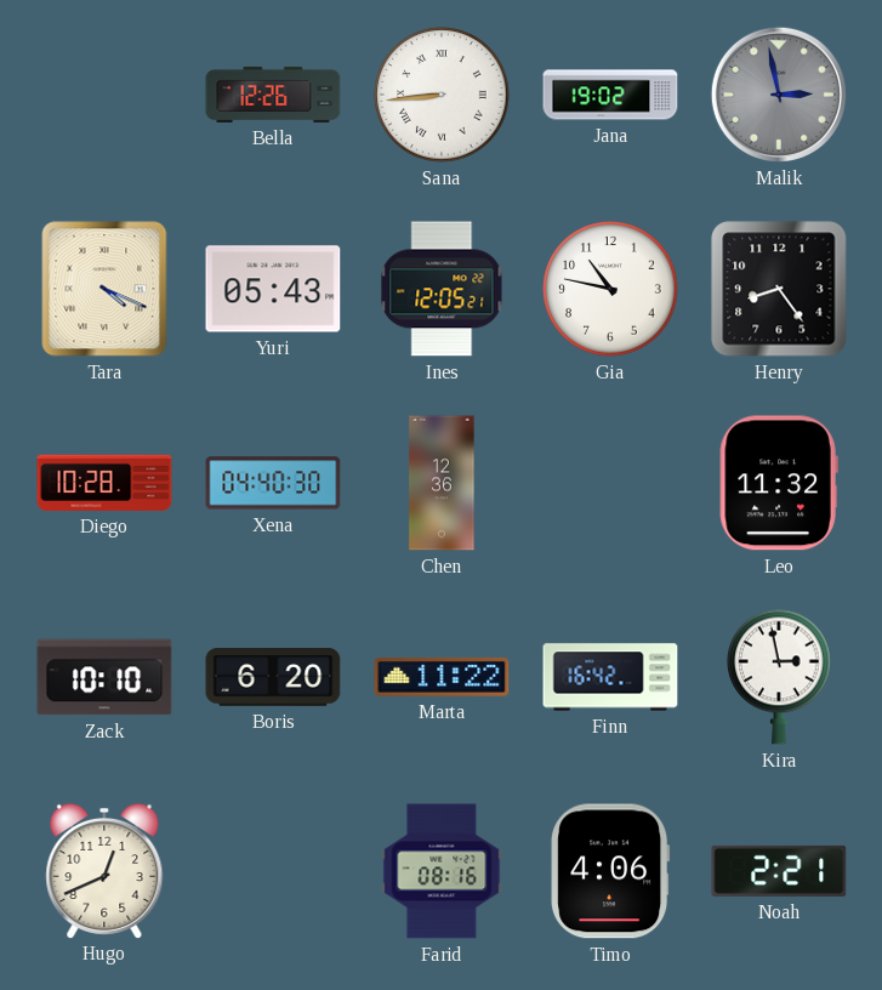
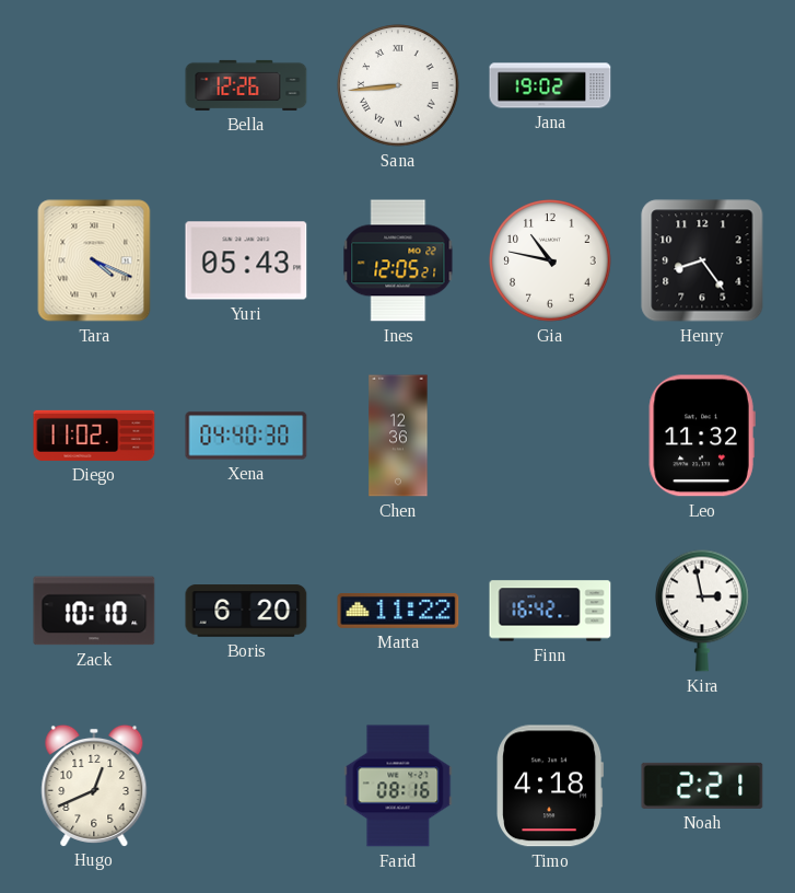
Malik: 2:58 -> none (779, 95)
Diego: 10:28 -> 11:02 (94, 436)
Timo: 4:06 -> 4:18 (550, 786)
